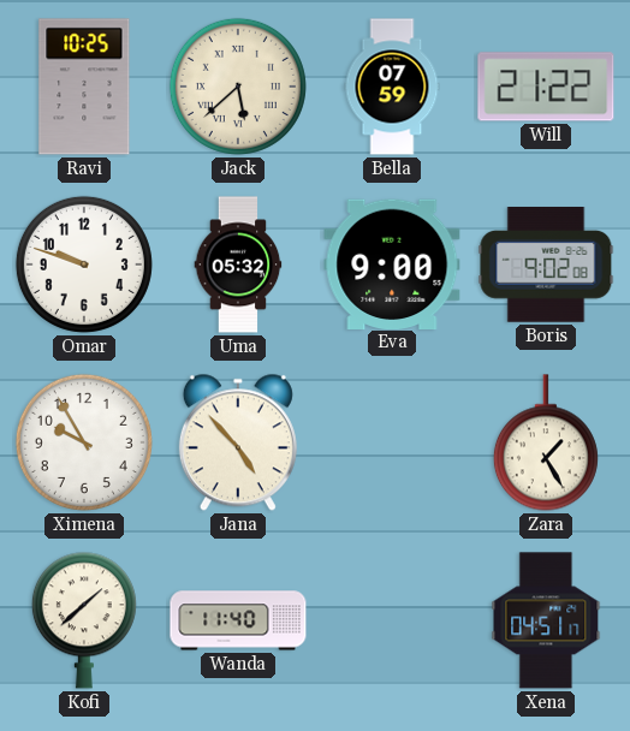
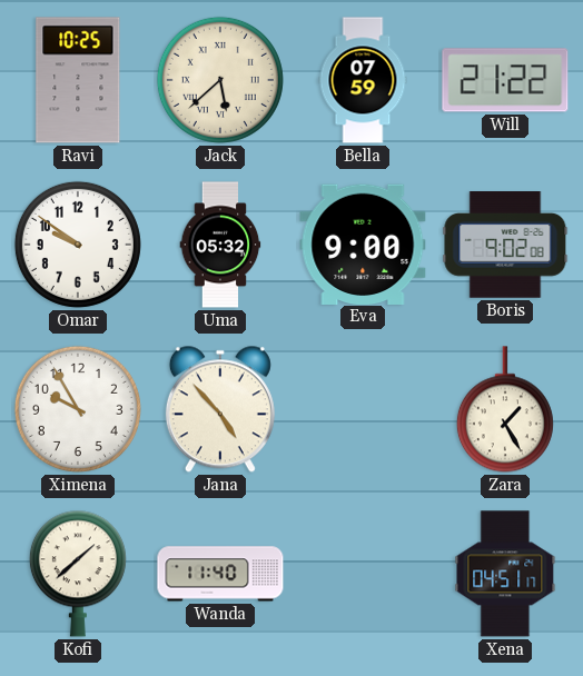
Omar: 9:48 -> 9:51 (78, 245)
